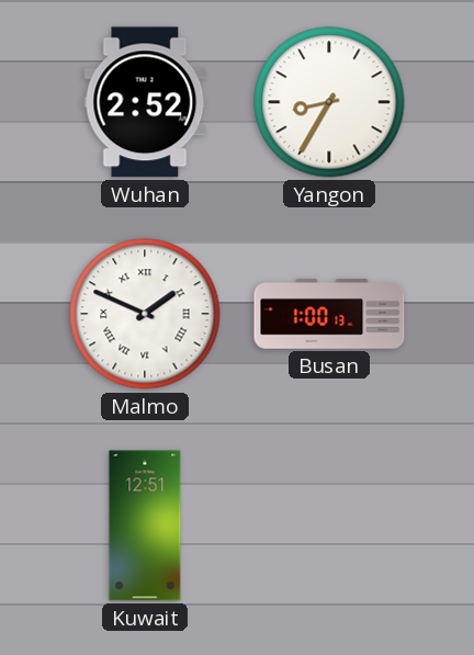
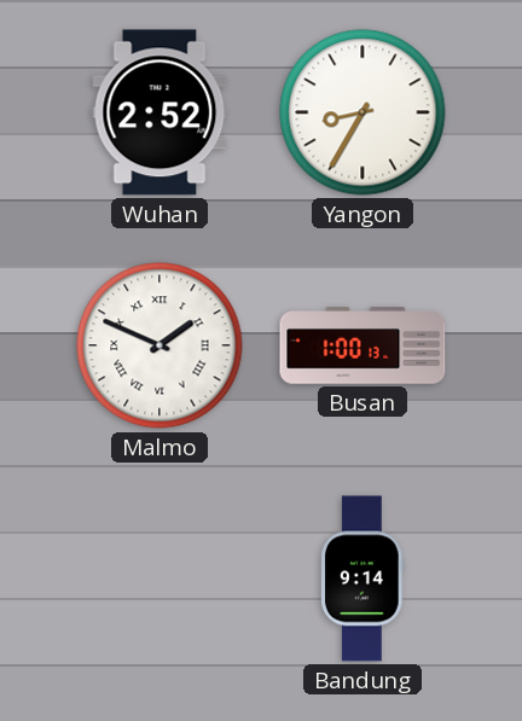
Kuwait: 12:51 -> none (145, 526)
Bandung: none -> 9:14 (362, 578)
